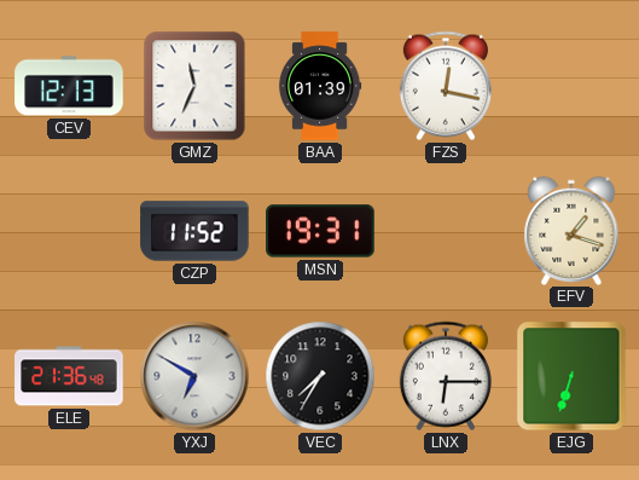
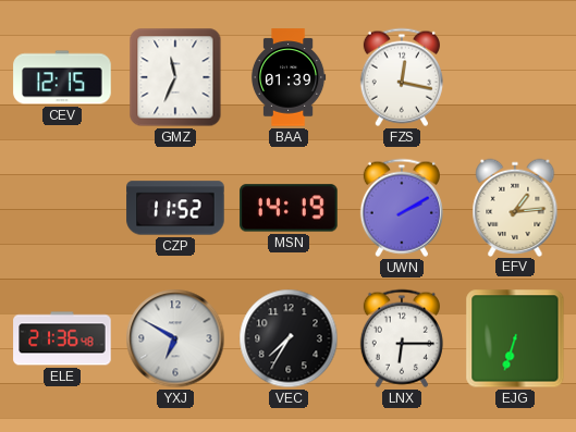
CEV: 12:13 -> 12:15 (62, 77)
MSN: 19:31 -> 14:19 (289, 208)
UWN: none -> 2:10 (402, 208)
EFV: 1:18 -> 1:14 (515, 207)
